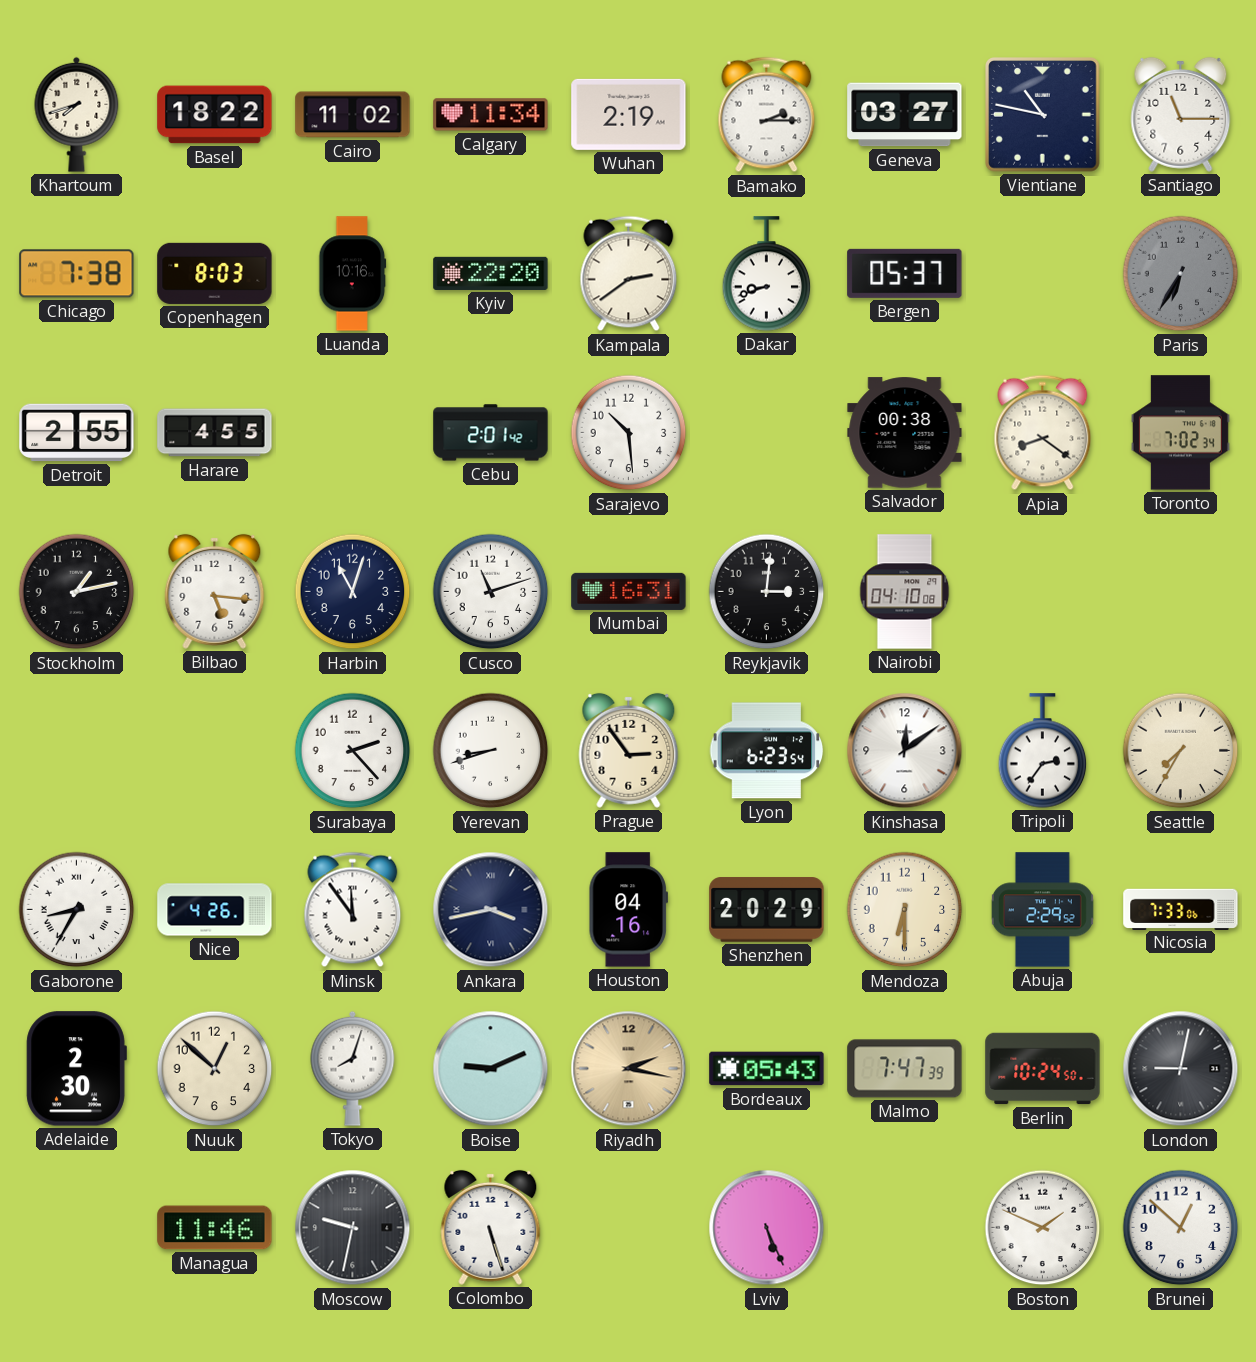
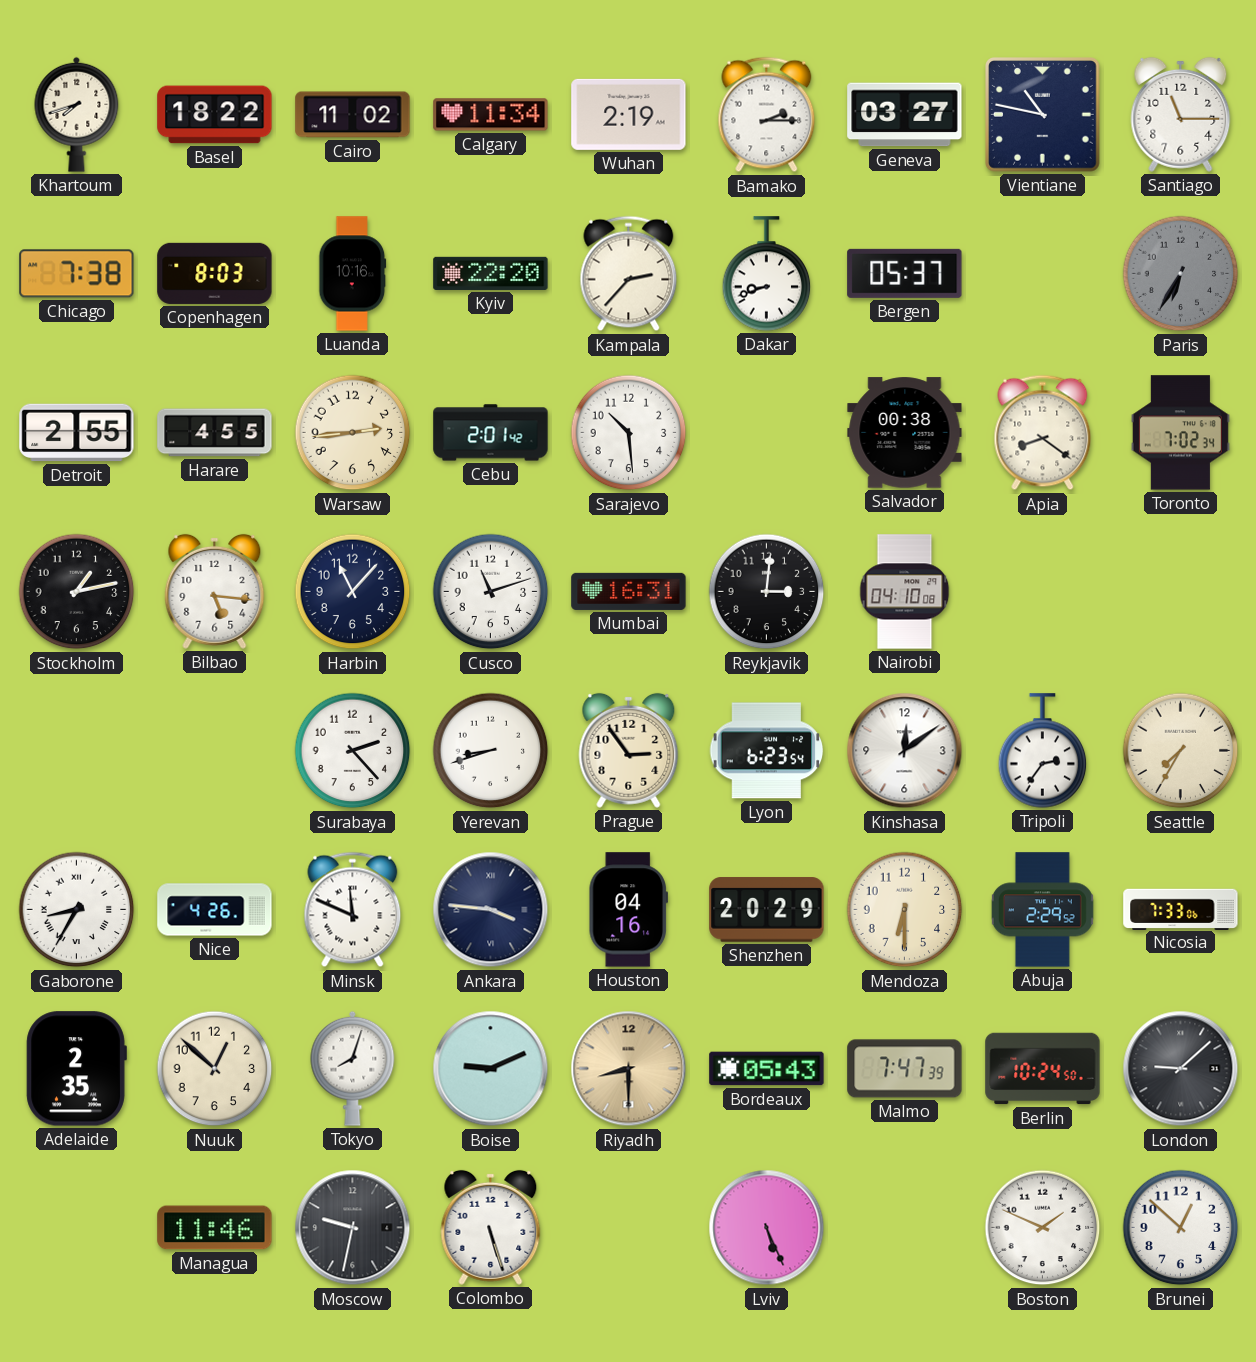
Kampala: 2:39 -> 2:37 (629, 274)
Warsaw: none -> 2:44 (353, 433)
Harbin: 11:03 -> 11:07 (353, 592)
Minsk: 11:54 -> 11:49 (353, 910)
Ankara: 3:43 -> 3:46 (491, 910)
Adelaide: 2:30 -> 2:35 (76, 1069)
Riyadh: 2:17 -> 8:30 (629, 1069)
London: 9:02 -> 9:08 (1181, 1069)
